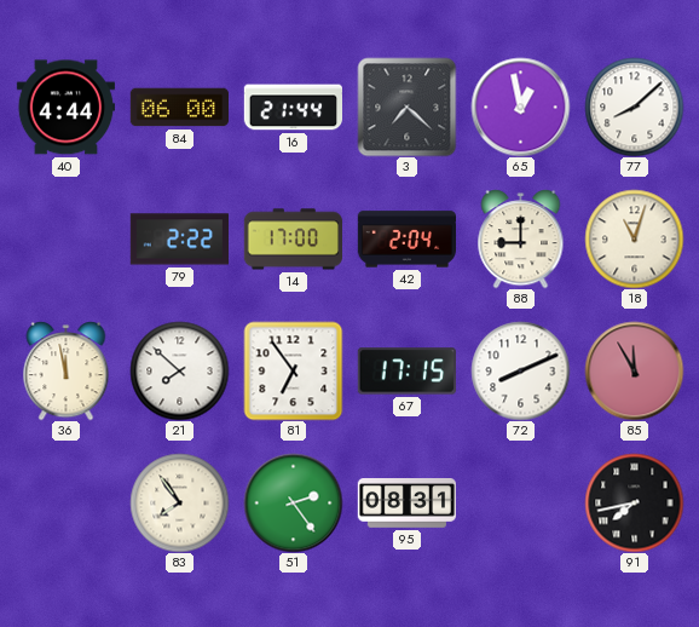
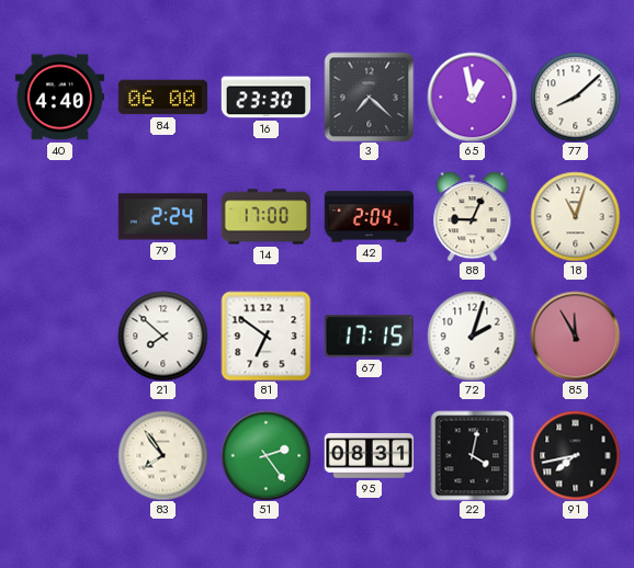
40: 4:44 -> 4:40 (59, 98)
16: 21:44 -> 23:30 (265, 98)
79: 2:22 -> 2:24 (162, 217)
88: 9:00 -> 9:04 (473, 216)
36: 11:58 -> none (67, 370)
81: 6:54 -> 6:51 (265, 336)
72: 8:11 -> 2:03 (472, 336)
22: none -> 4:02 (473, 455)
